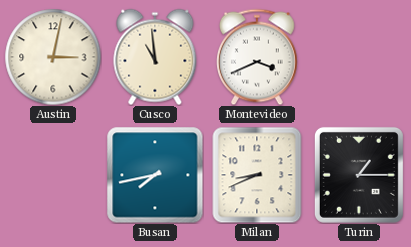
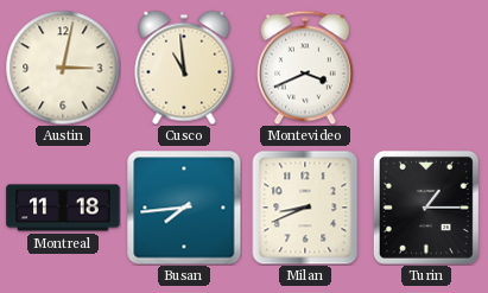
Montreal: none -> 11:18 (63, 208)
Busan: 7:43 -> 7:44 (184, 208)
